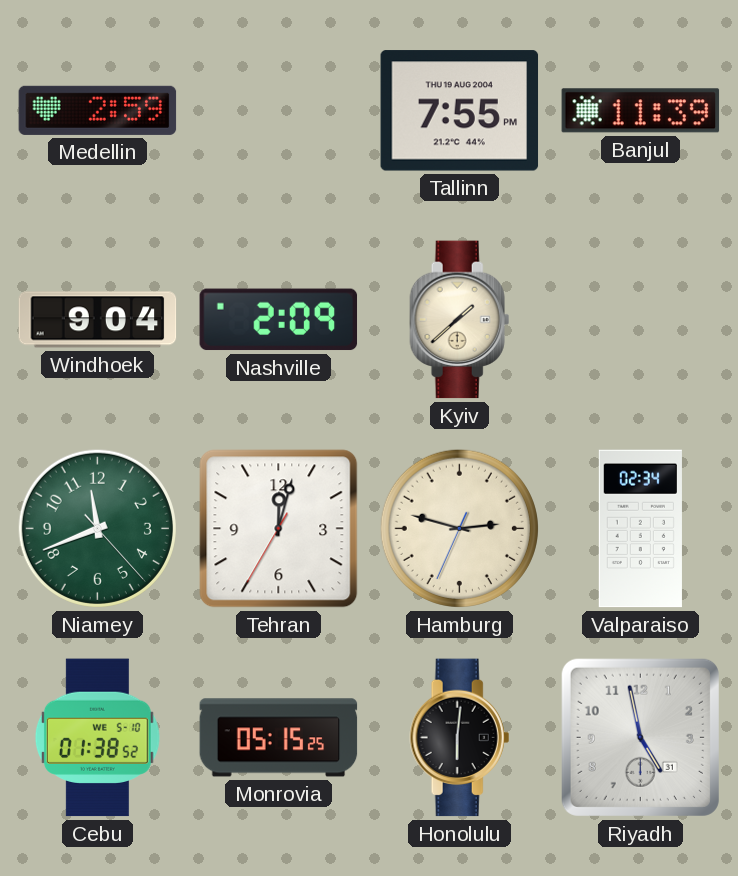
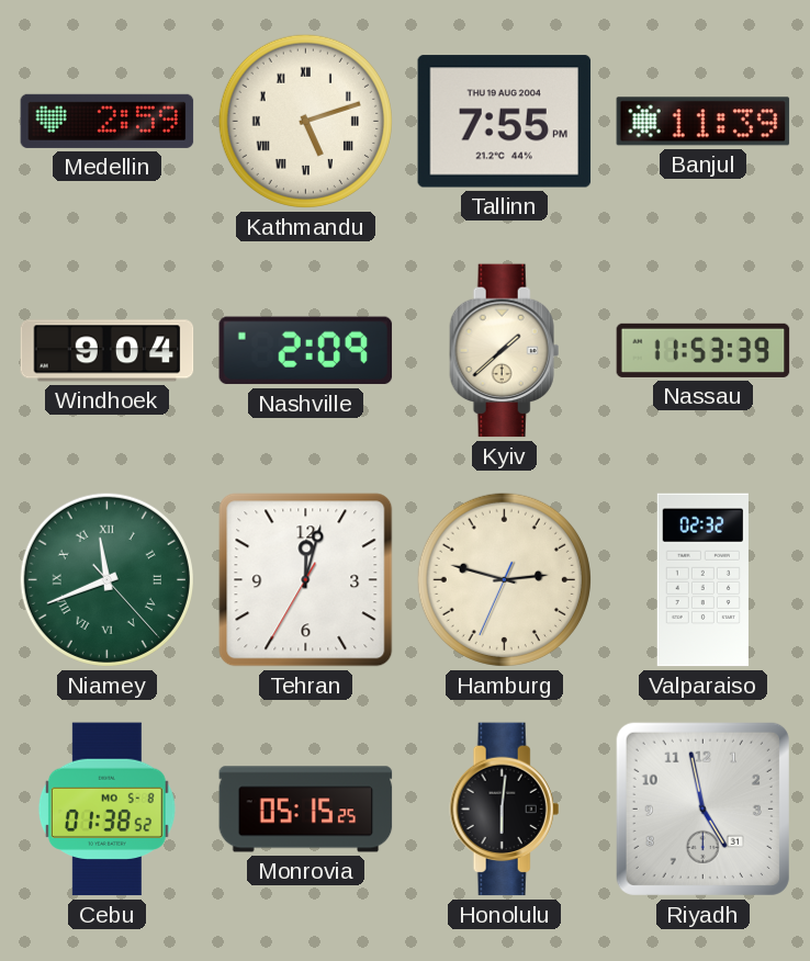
Kathmandu: none -> 5:12 (305, 121)
Nassau: none -> 11:53 (704, 350)
Niamey numerals: Arabic -> Roman (106, 579)
Valparaiso: 02:34 -> 02:32 (702, 580)
Cebu date: WE 5-10 -> MO 5-8 (106, 810)
